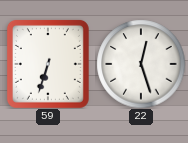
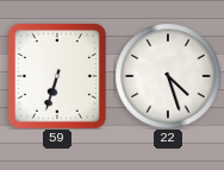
22: 12:27 -> 4:27 (168, 76)
